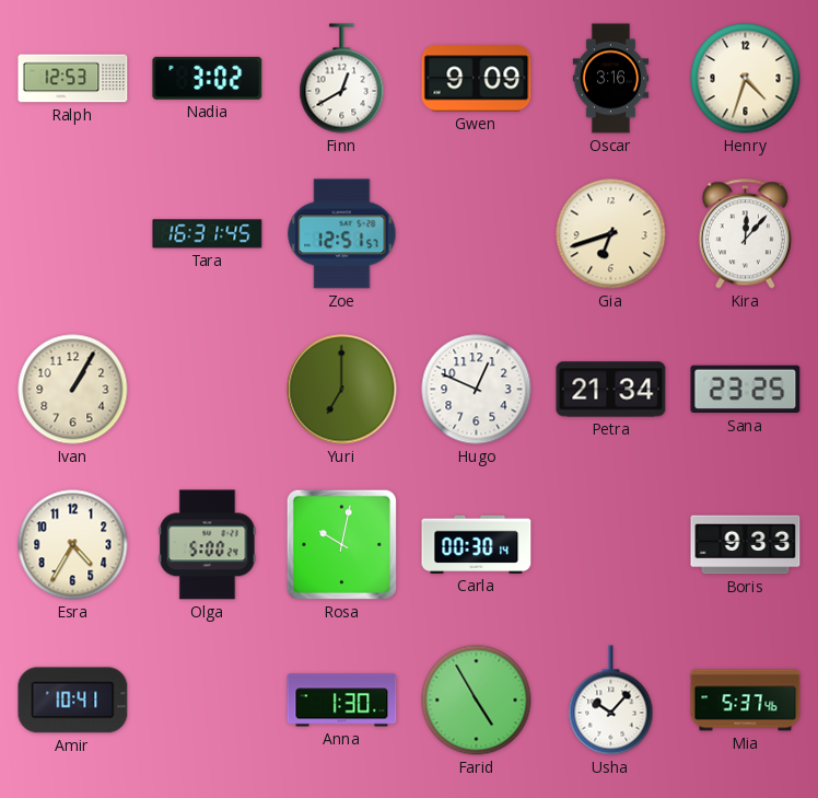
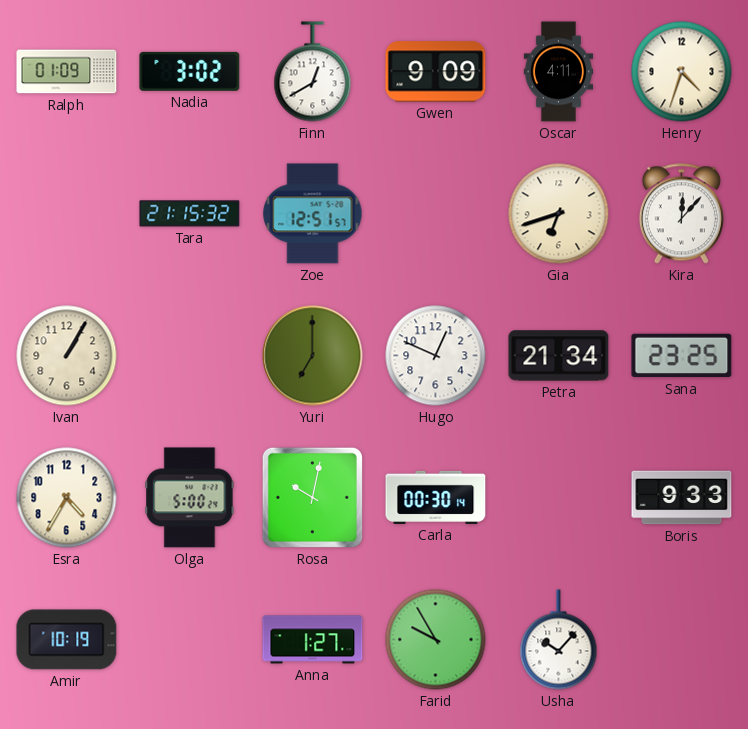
Ralph: 12:53 -> 01:09 (67, 72)
Oscar: 3:16 -> 4:11 (559, 72)
Tara: 16:31 -> 21:15 (190, 214)
Amir: 10:41 -> 10:19 (67, 640)
Anna: 1:30 -> 1:27 (313, 640)
Farid: 4:55 -> 9:55 (436, 640)
Mia: 5:37 -> none (746, 701)
